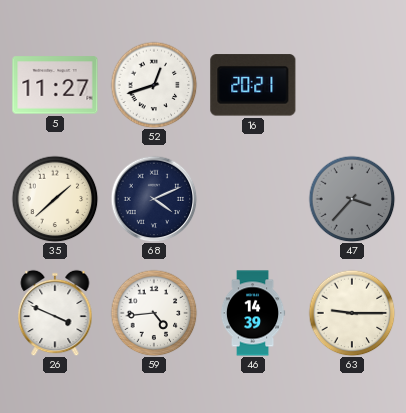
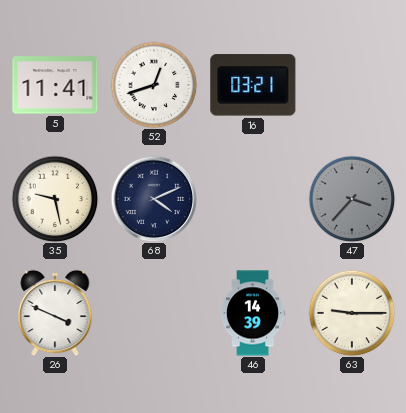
5: 11:27 -> 11:41 (55, 85)
16: 20:21 -> 03:21 (253, 85)
35: 1:38 -> 9:28 (55, 199)
59: 4:44 -> none (154, 313)
